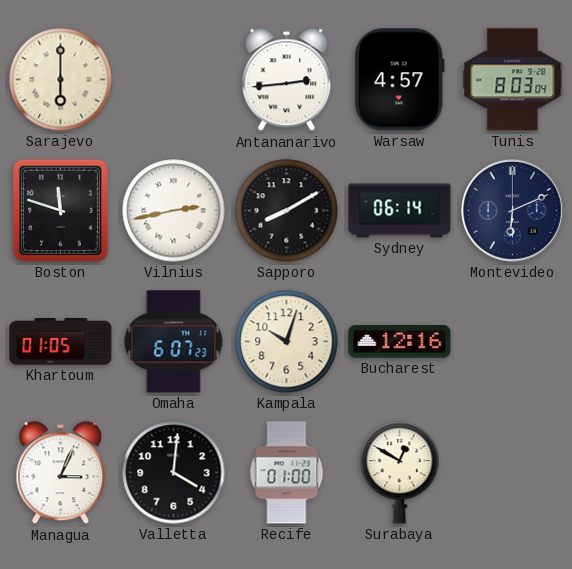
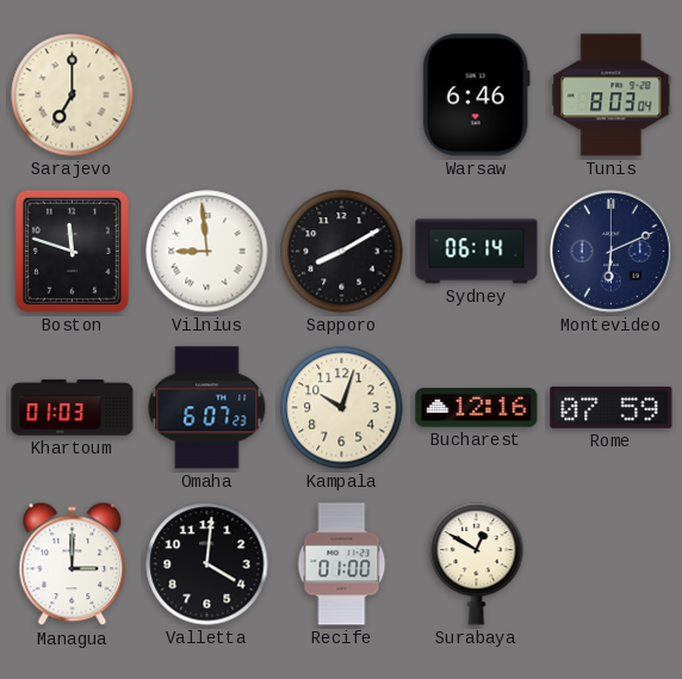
Sarajevo: 6:00 -> 7:00 (73, 95)
Antananarivo: 2:44 -> none (287, 80)
Warsaw: 4:57 -> 6:46 (476, 95)
Vilnius: 2:43 -> 8:59 (207, 252)
Khartoum: 01:05 -> 01:03 (73, 408)
Rome: none -> 07:59 (612, 407)
Managua: 3:04 -> 3:00 (73, 564)
